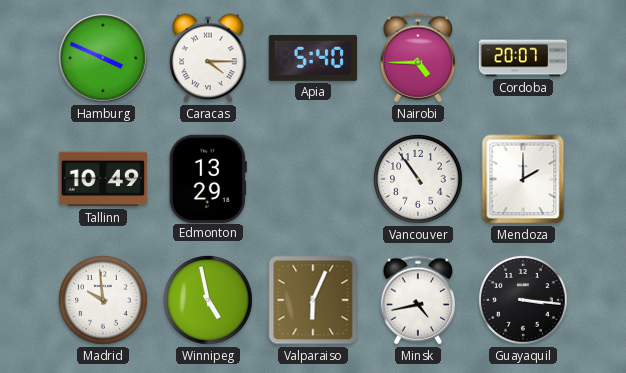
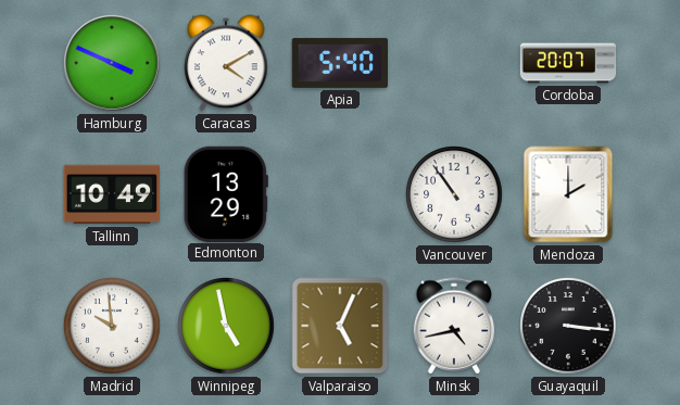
Caracas: 4:15 -> 4:10 (226, 63)
Nairobi: 4:45 -> none (418, 58)
Valparaiso: 6:04 -> 5:04 (340, 326)
